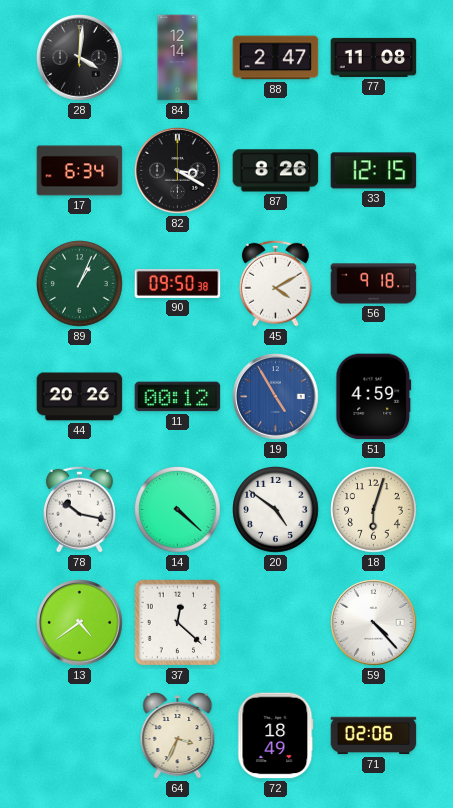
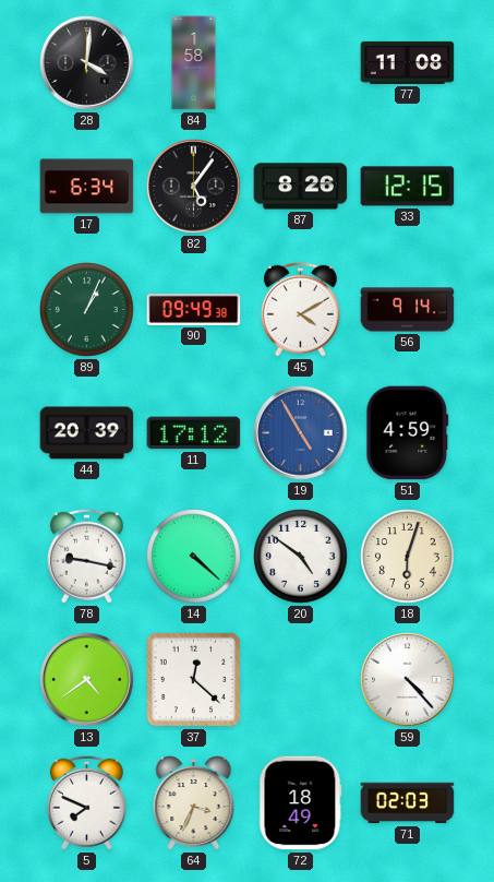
84: 12:14 -> 1:58 (194, 63)
88: 2:47 -> none (276, 58)
82: 3:20 -> 5:06 (194, 187)
90: 09:50 -> 09:49 (194, 309)
56: 9:18 -> 9:14 (408, 310)
44: 20:26 -> 20:39 (87, 433)
11: 00:12 -> 17:12 (194, 433)
78: 10:17 -> 9:17 (86, 556)
5: none -> 7:49 (86, 802)
71: 02:06 -> 02:03 (408, 803)
